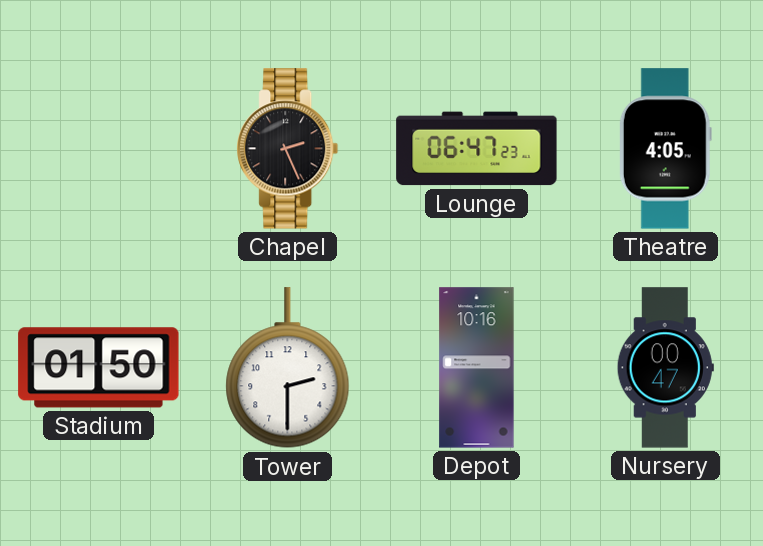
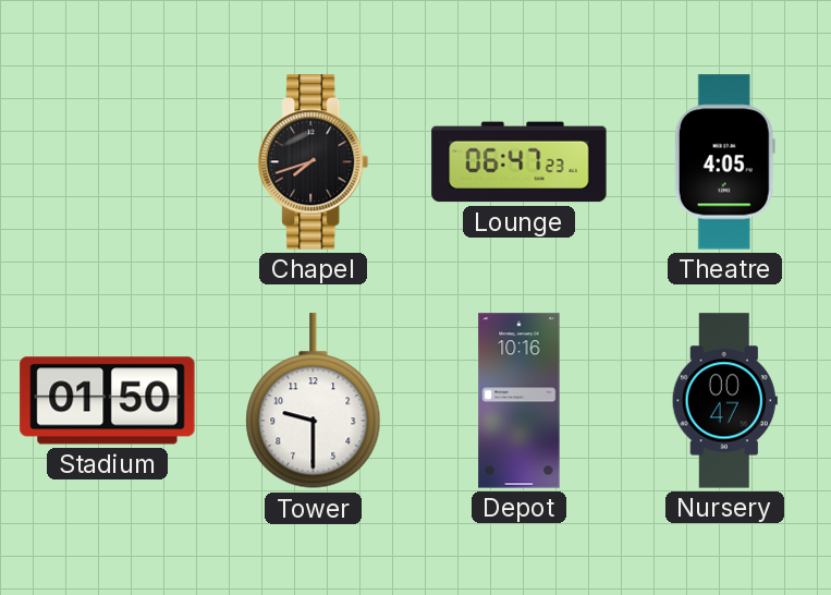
Chapel: 2:26 -> 7:42 (314, 162)
Tower: 2:30 -> 9:30 (314, 401)
